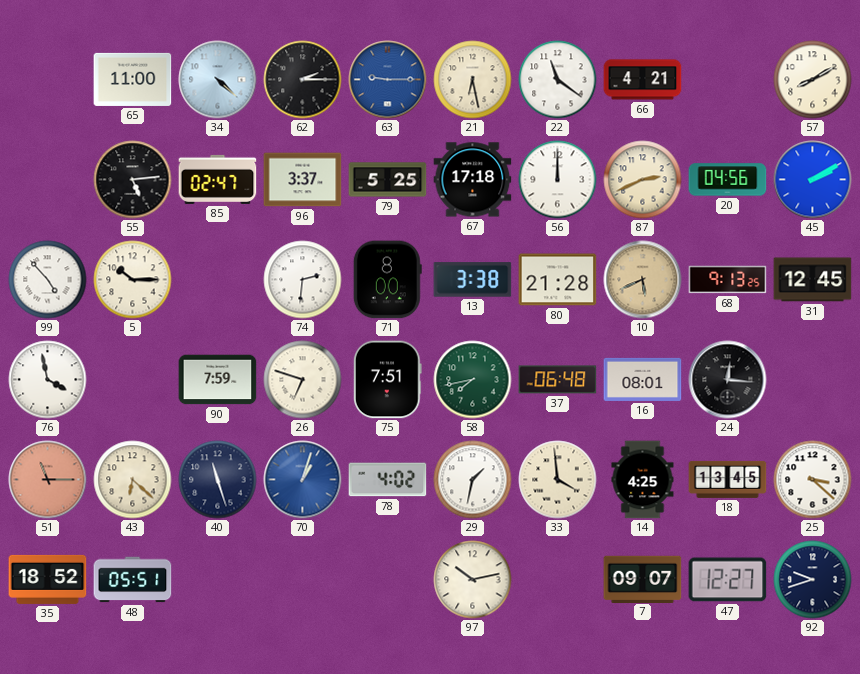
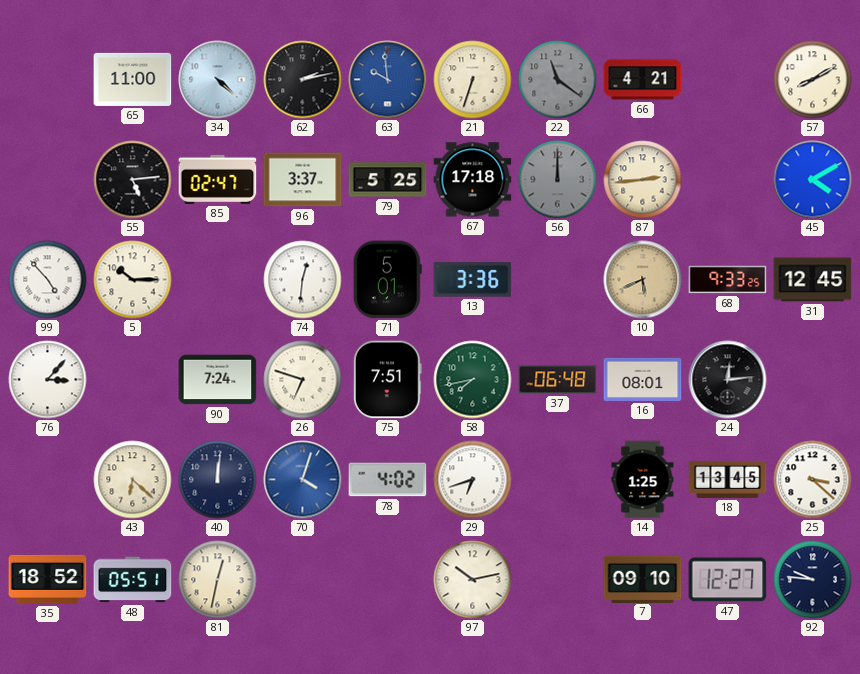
62: 2:15 -> 2:13 (303, 80)
63: 9:15 -> 9:59 (388, 80)
21: 6:28 -> 6:33 (473, 80)
22 dial: white -> grey (558, 80)
56 dial: white -> grey (558, 180)
87: 2:41 -> 2:44 (643, 180)
20: 04:56 -> none (728, 180)
45: 2:10 -> 4:10 (813, 180)
74: 2:31 -> 12:31 (303, 280)
71: 8:00 -> 5:01 (387, 280)
13: 3:38 -> 3:36 (473, 280)
80: 21:28 -> none (558, 280)
68: 9:13 -> 9:33 (728, 280)
76: 3:58 -> 3:07 (48, 380)
90: 7:59 -> 7:24 (218, 380)
24: 12:16 -> 12:14 (728, 380)
51: 11:15 -> none (48, 480)
40: 11:27 -> 12:01 (218, 480)
70: 1:03 -> 4:03 (303, 480)
29: 1:32 -> 6:42 (473, 480)
33: 3:59 -> none (558, 480)
14: 4:25 -> 1:25 (643, 480)
81: none -> 12:32 (218, 580)
7: 09:07 -> 09:10 (643, 579)
92: 9:42 -> 9:46 (813, 580)
